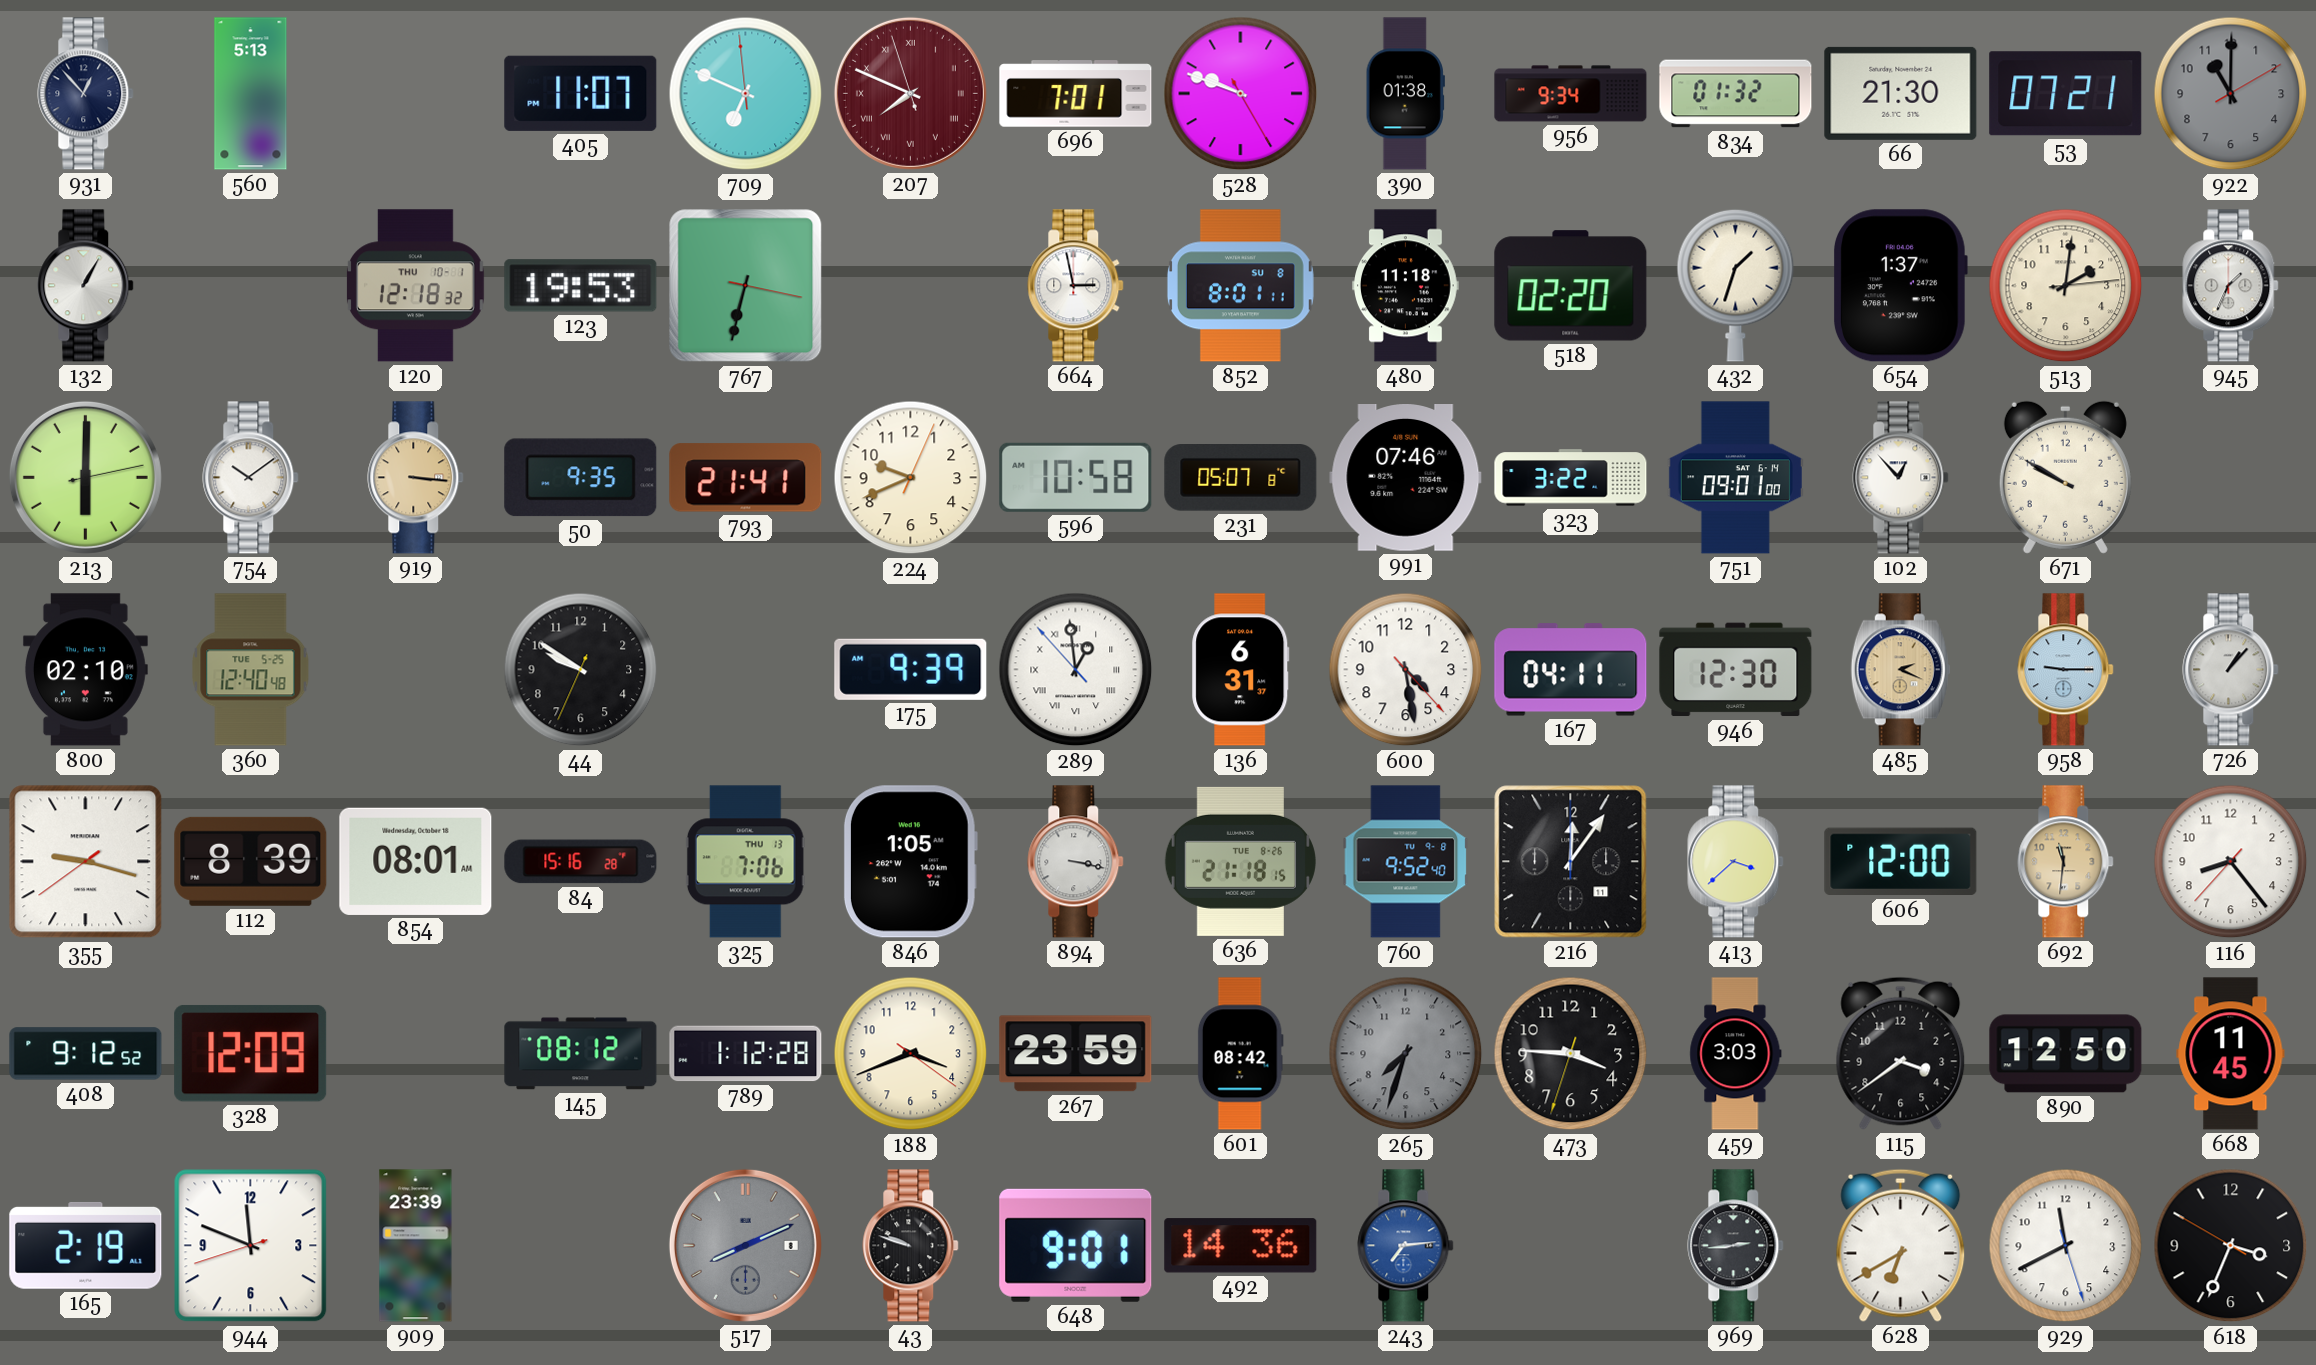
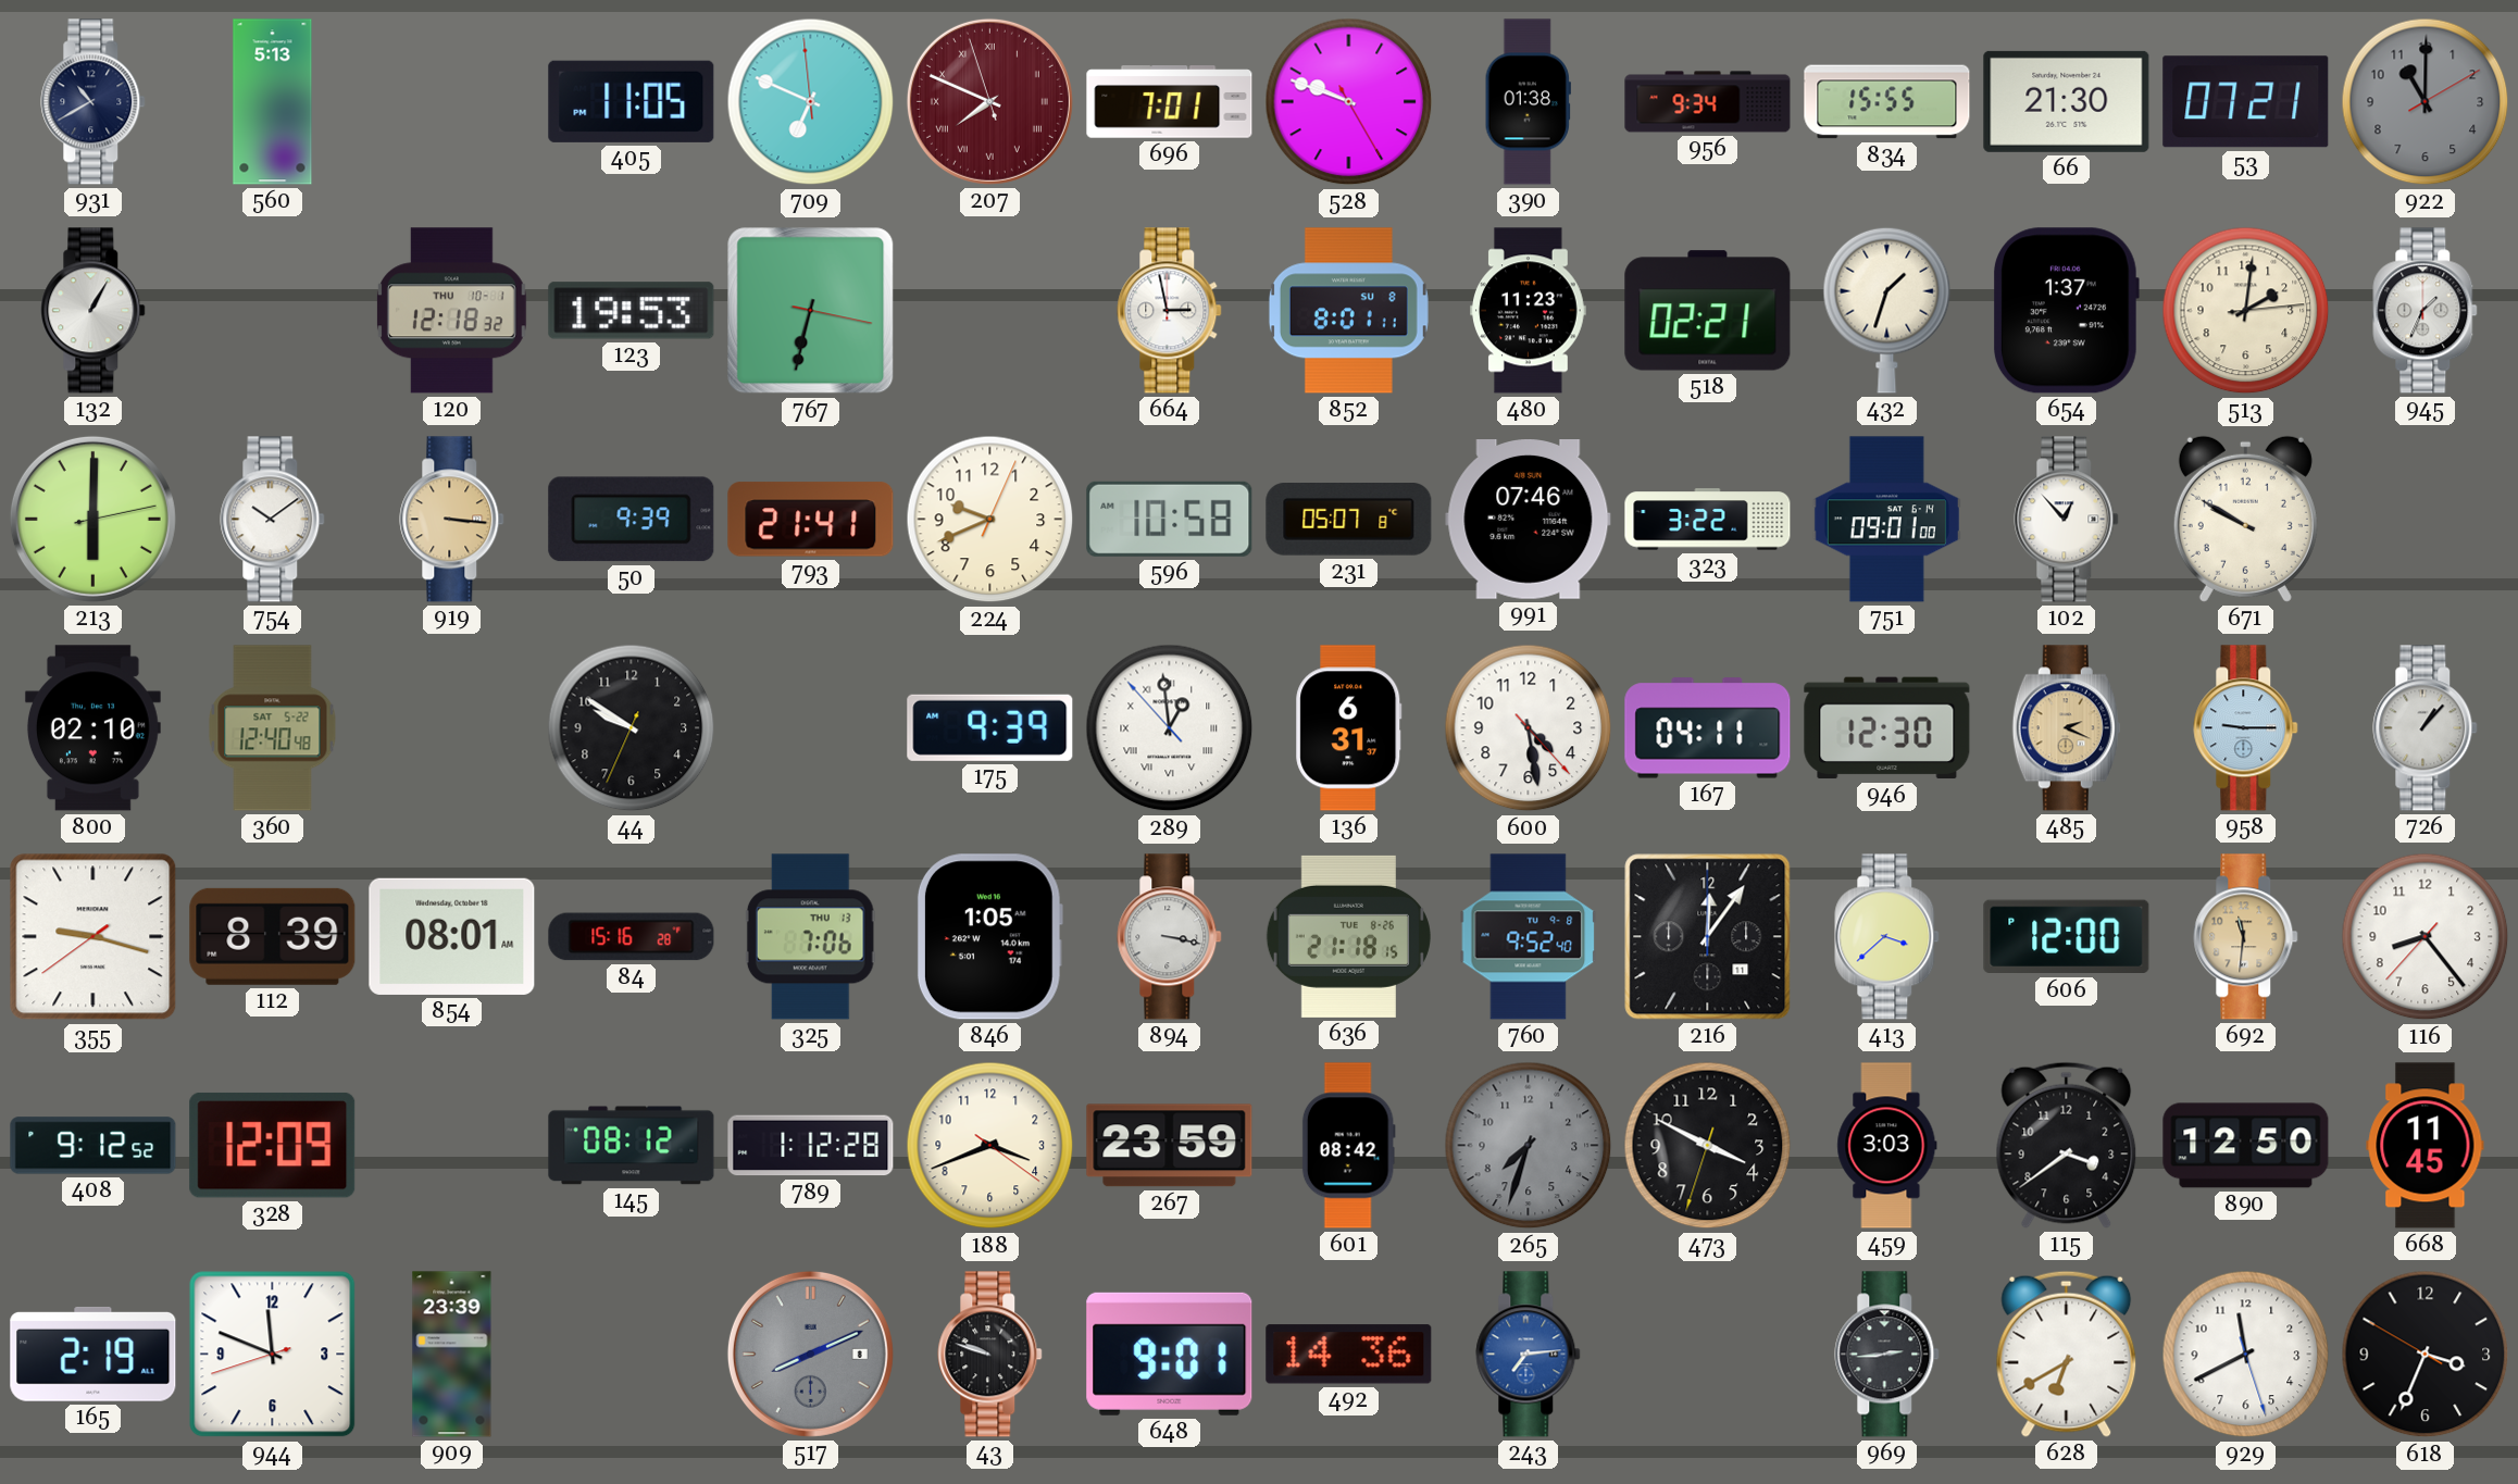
931: 12:53 -> 10:40 (94, 102)
405: 11:07 -> 11:05 (632, 101)
834: 01:32 -> 15:55 (1887, 102)
480: 11:18 -> 11:23 (1529, 311)
518: 02:20 -> 02:21 (1708, 311)
50: 9:35 -> 9:39 (632, 520)
360 date: TUE 5-25 -> SAT 5-22 (273, 728)
473: 3:45 -> 3:49 (1708, 1146)
